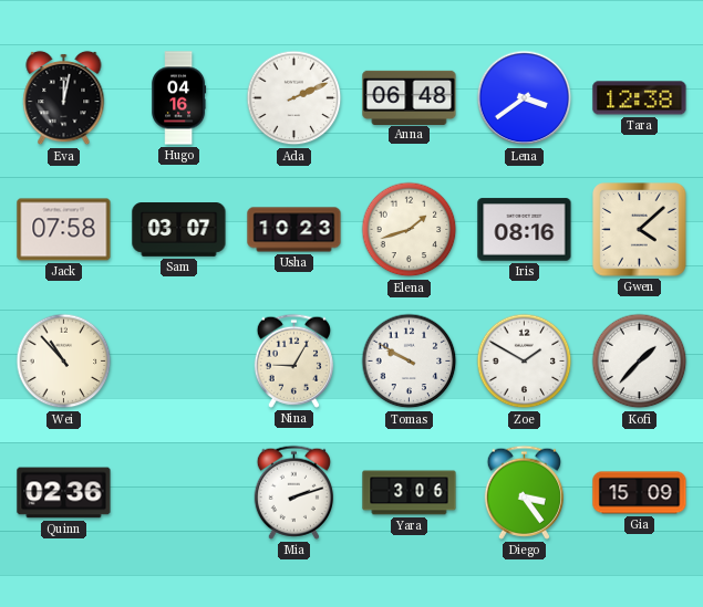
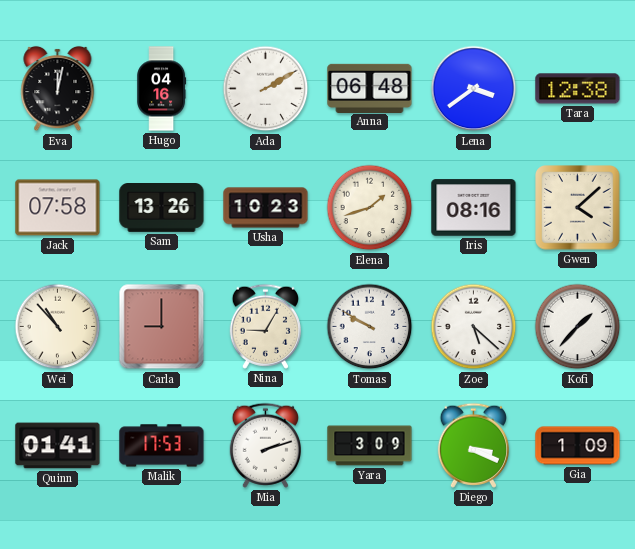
Ada: 2:11 -> 2:10 (266, 89)
Sam: 03:07 -> 13:26 (162, 208)
Carla: none -> 9:00 (162, 327)
Zoe: 1:50 -> 5:22 (474, 327)
Quinn: 02:36 -> 01:41 (58, 446)
Malik: none -> 17:53 (162, 446)
Yara: 3:06 -> 3:09 (370, 446)
Diego: 3:24 -> 3:19 (473, 445)
Gia: 15:09 -> 1:09 (578, 446)
